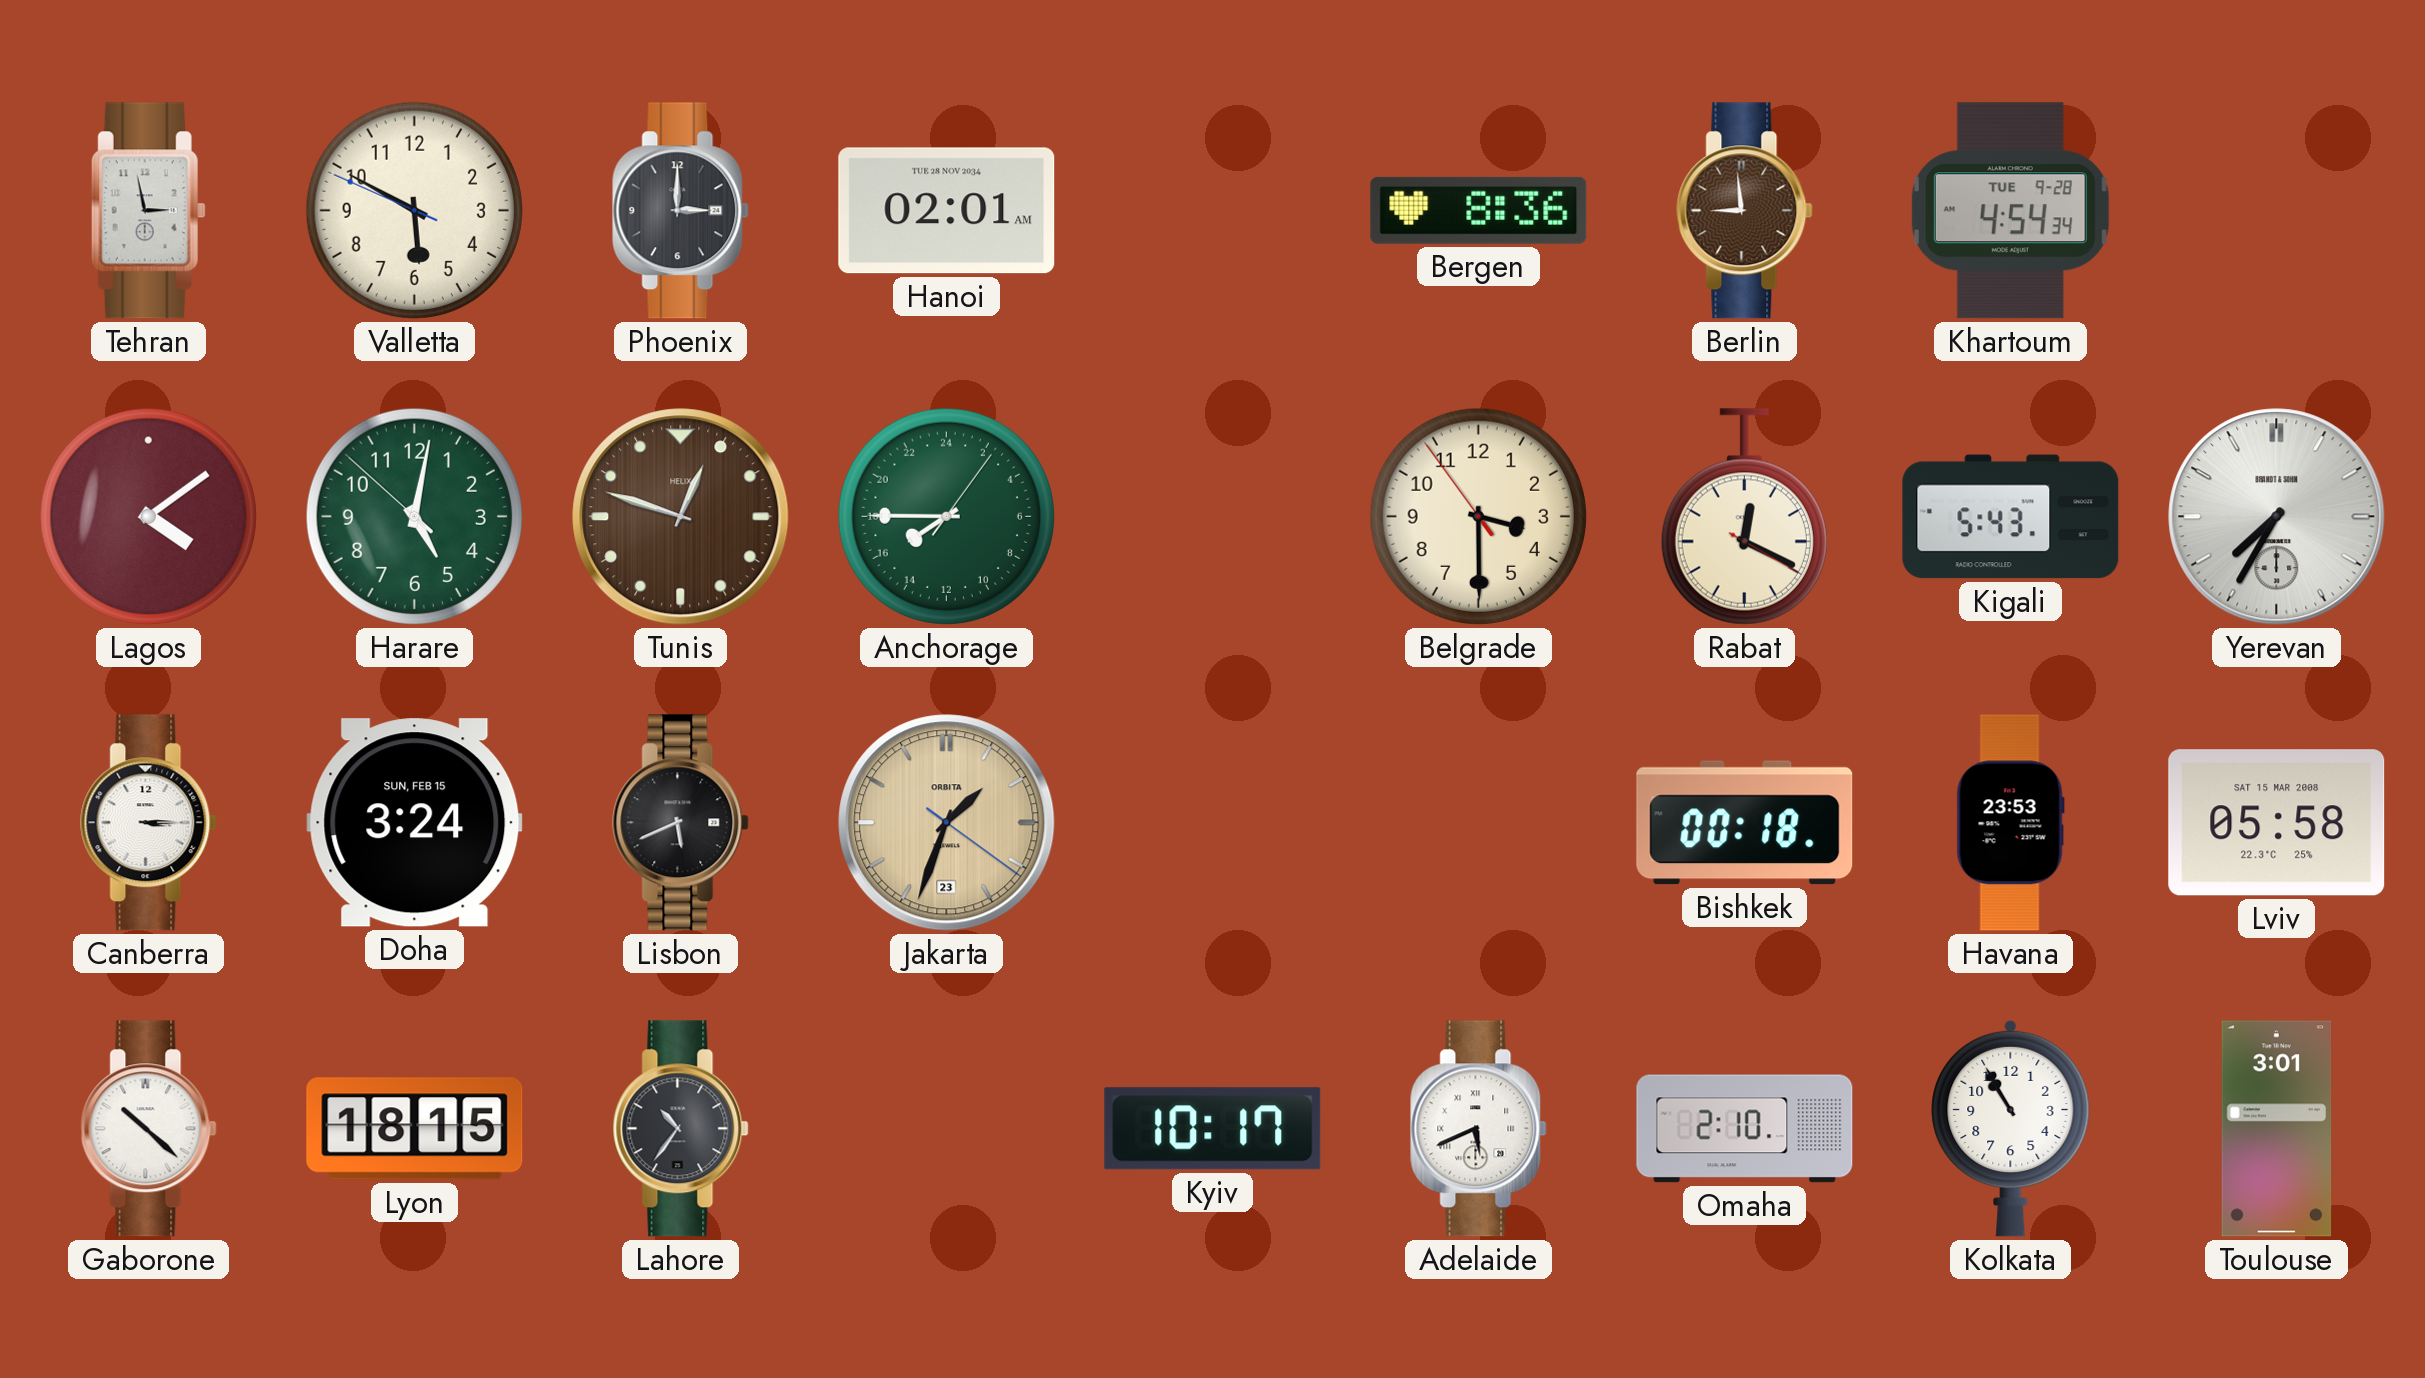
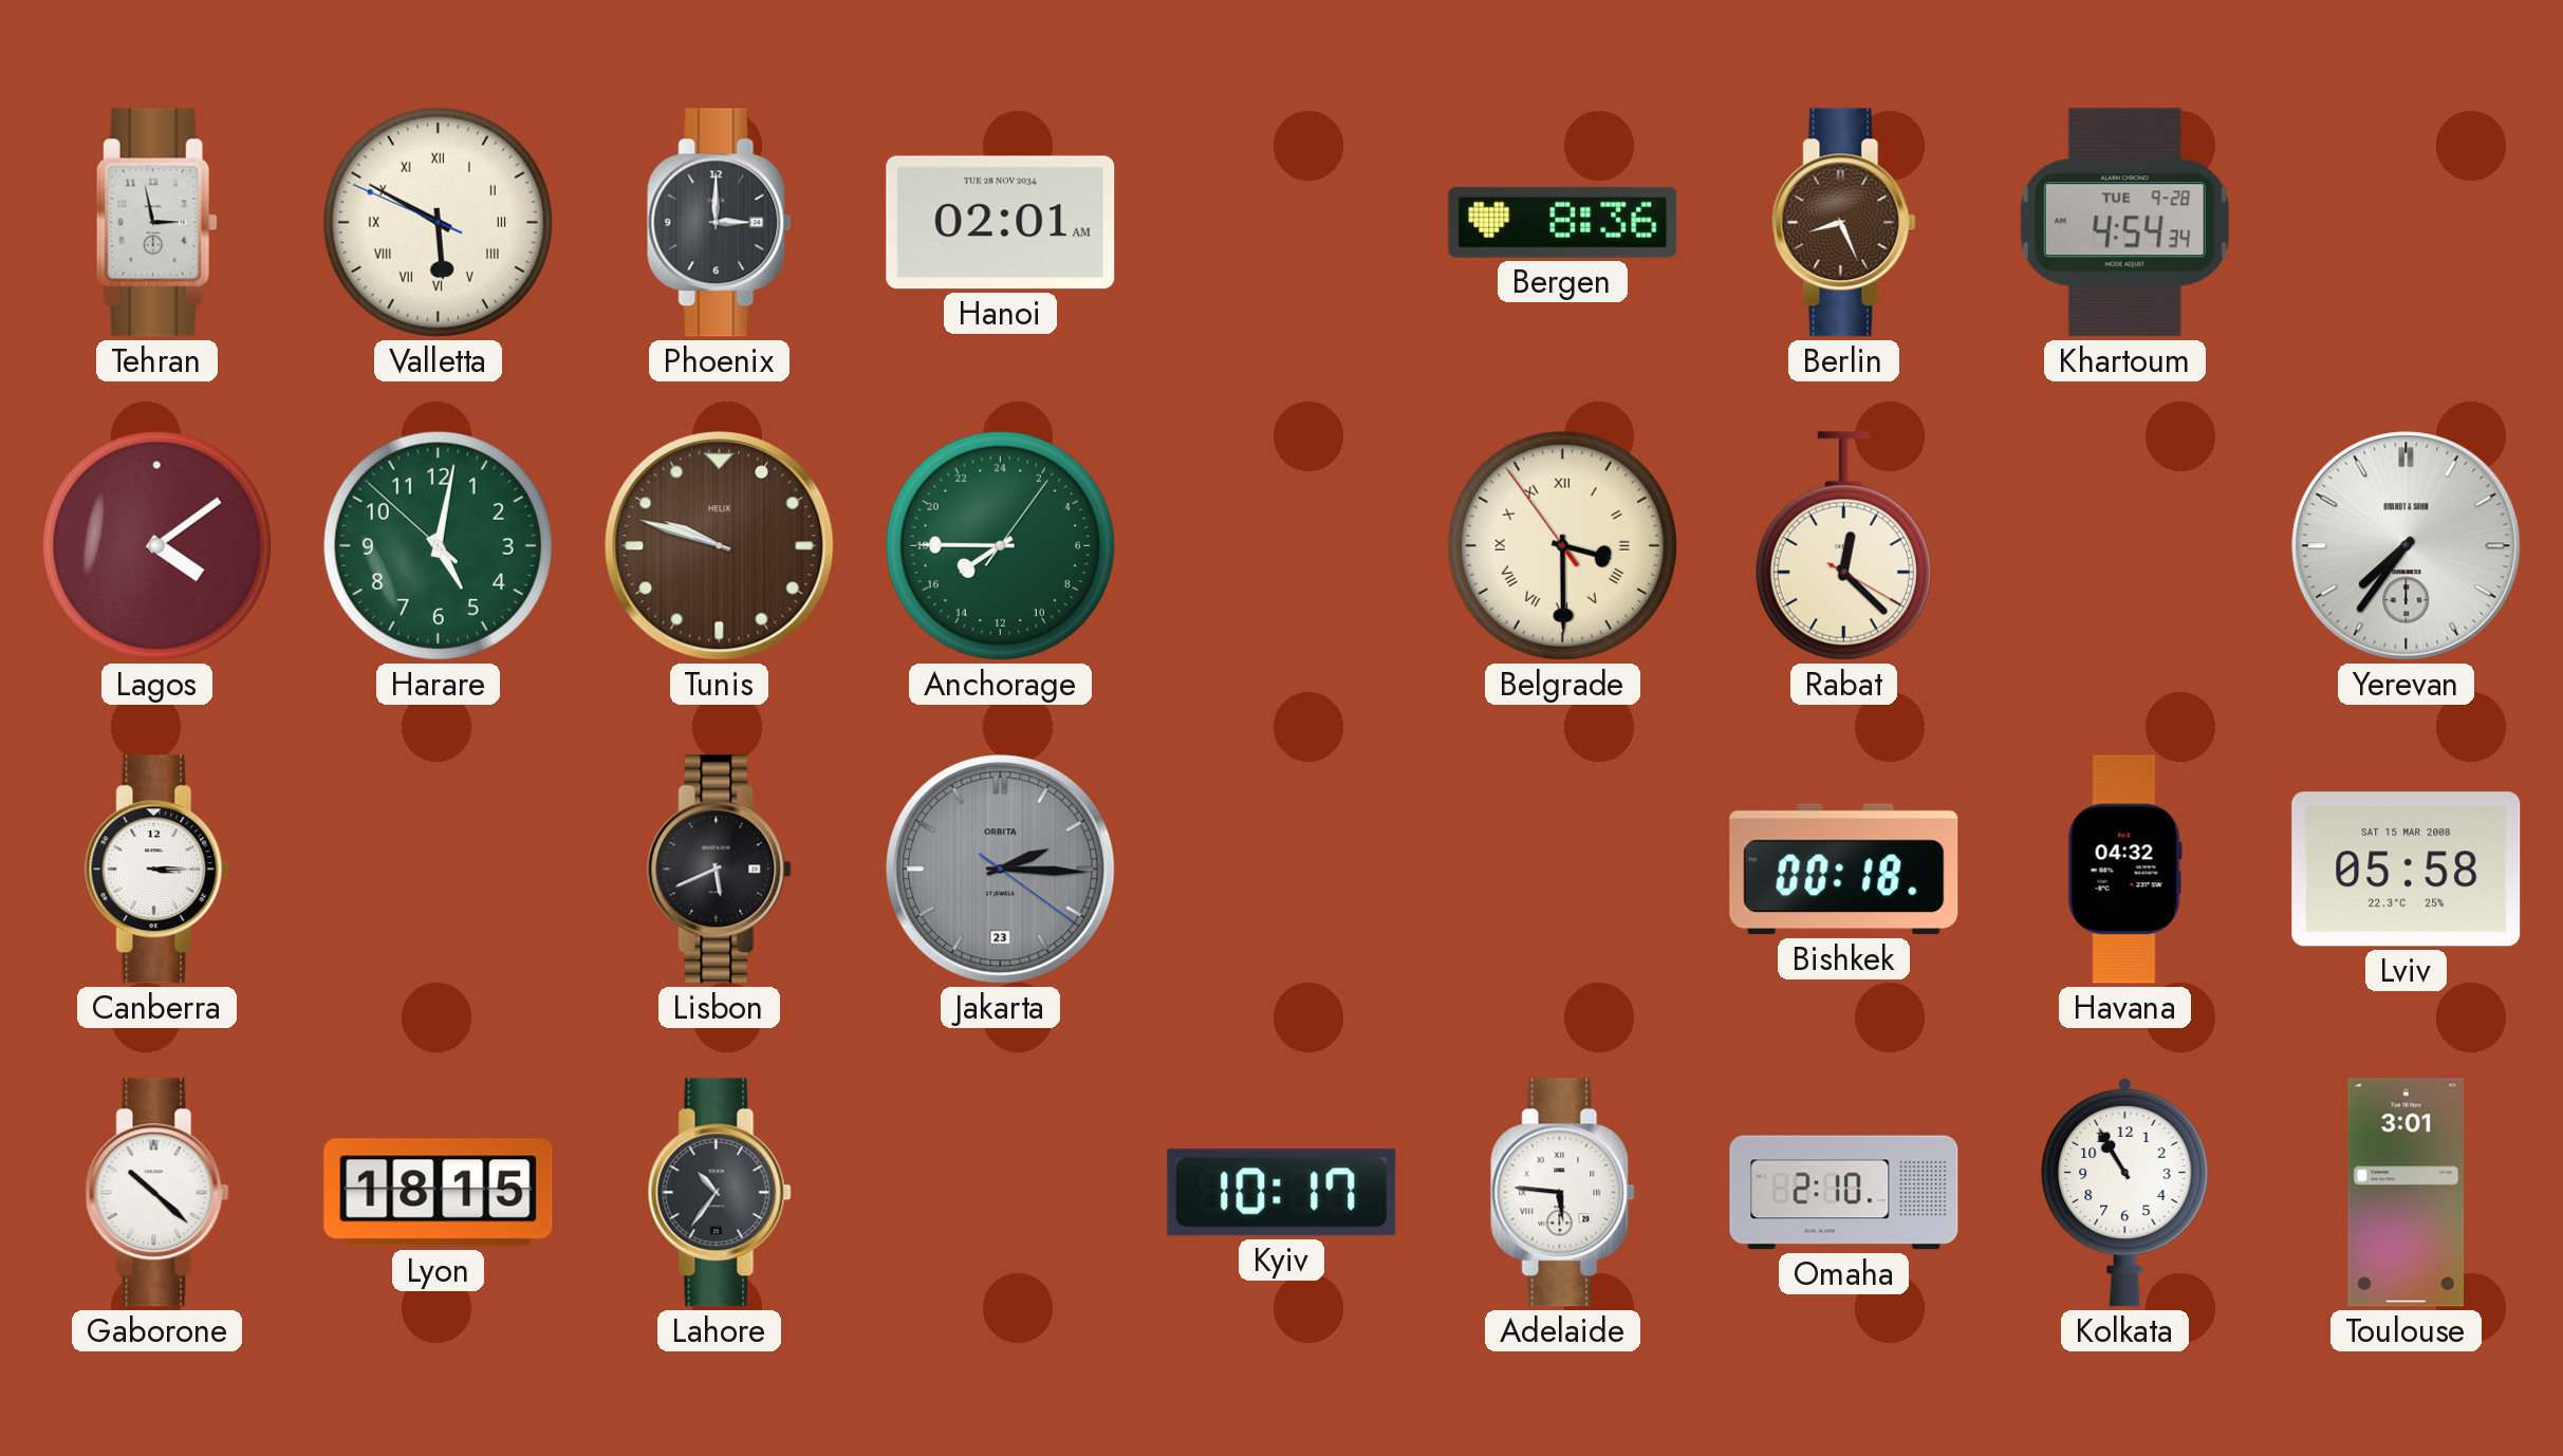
Valletta numerals: Arabic -> Roman (438, 222)
Berlin: 8:59 -> 8:26 (1844, 223)
Tunis: 12:48 -> 9:48 (720, 546)
Belgrade numerals: Arabic -> Roman (1562, 545)
Rabat: 12:19 -> 12:22 (1843, 546)
Kigali: 5:43 -> none (2011, 517)
Yerevan: 7:35 -> 7:36 (2407, 546)
Doha: 3:24 -> none (415, 823)
Jakarta: 1:33 -> 2:15 (1001, 870)
Jakarta dial: champagne -> grey (1001, 870)
Havana: 23:53 -> 04:32 (2124, 870)
Adelaide: 5:41 -> 5:46 (1563, 1193)
